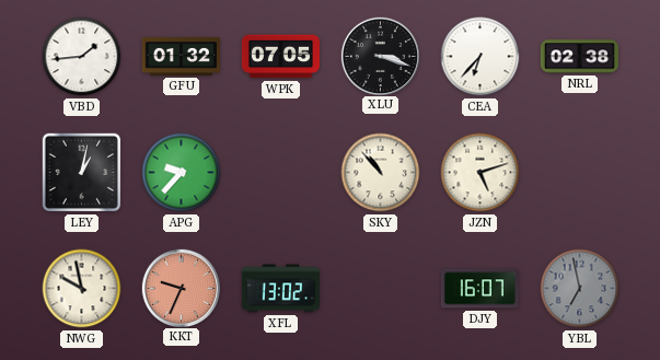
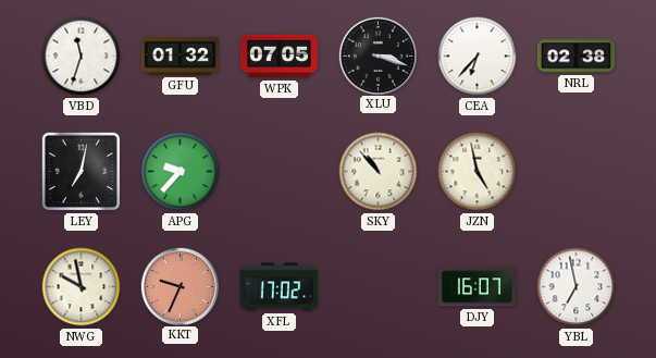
VBD: 1:44 -> 11:33 (82, 57)
LEY: 1:02 -> 7:02 (82, 172)
JZN: 5:12 -> 4:58 (478, 172)
XFL: 13:02 -> 17:02 (279, 287)
YBL dial: grey -> white (577, 287)
